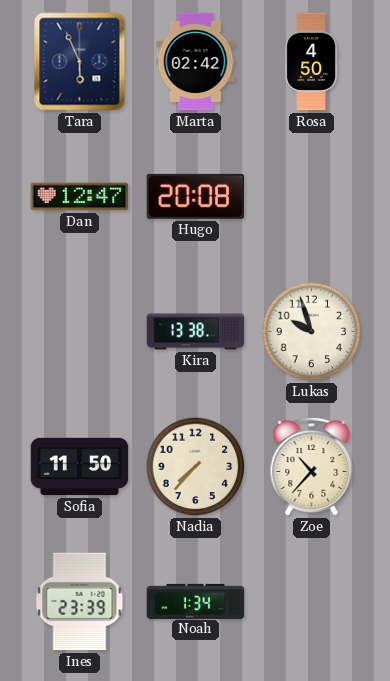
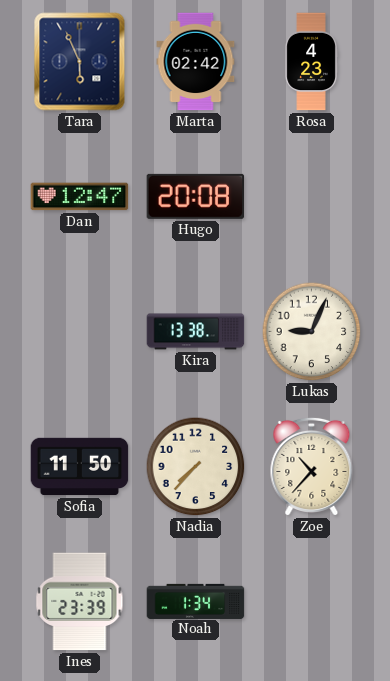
Rosa: 4:50 -> 4:23 (311, 62)
Lukas: 9:57 -> 9:04 (312, 332)
